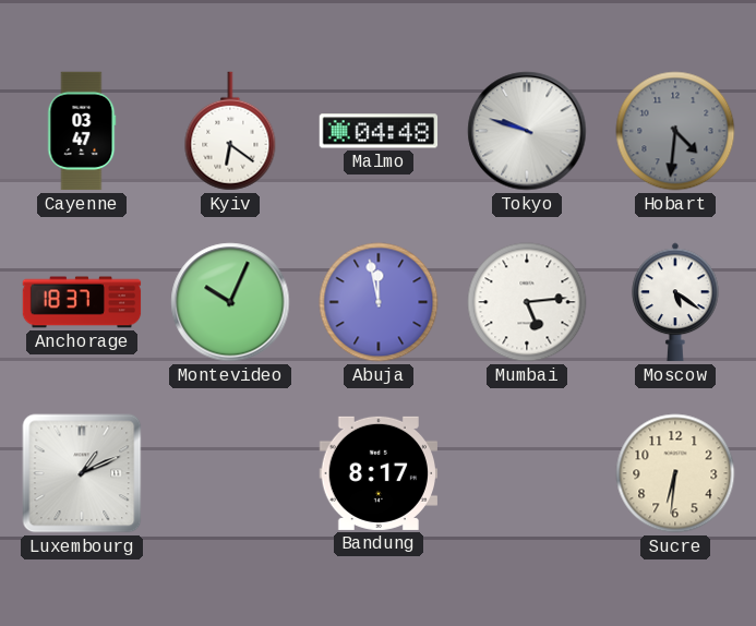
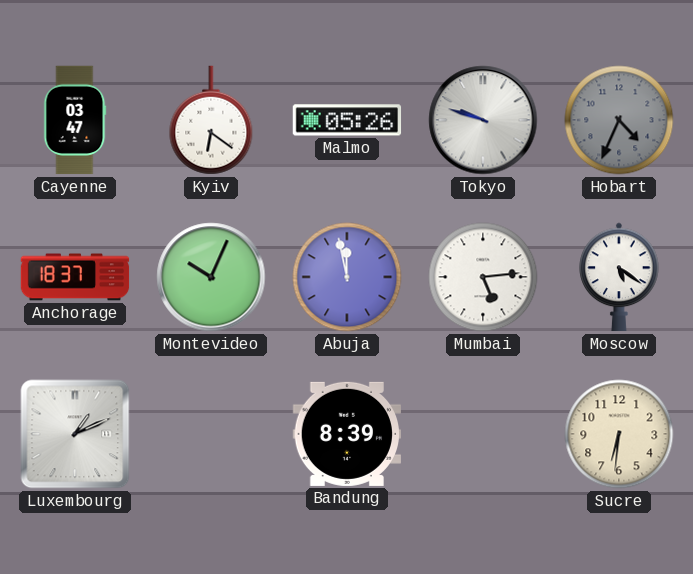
Malmo: 04:48 -> 05:26 (347, 120)
Hobart: 4:31 -> 4:34 (619, 120)
Bandung: 8:17 -> 8:39 (346, 434)
